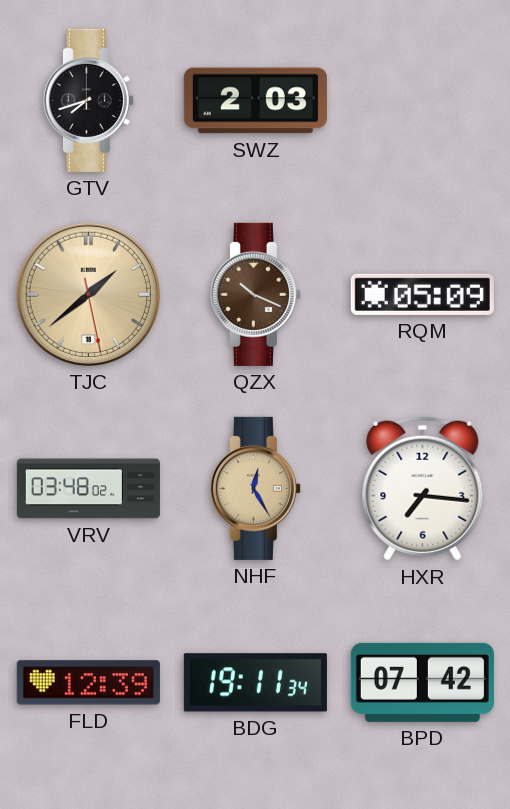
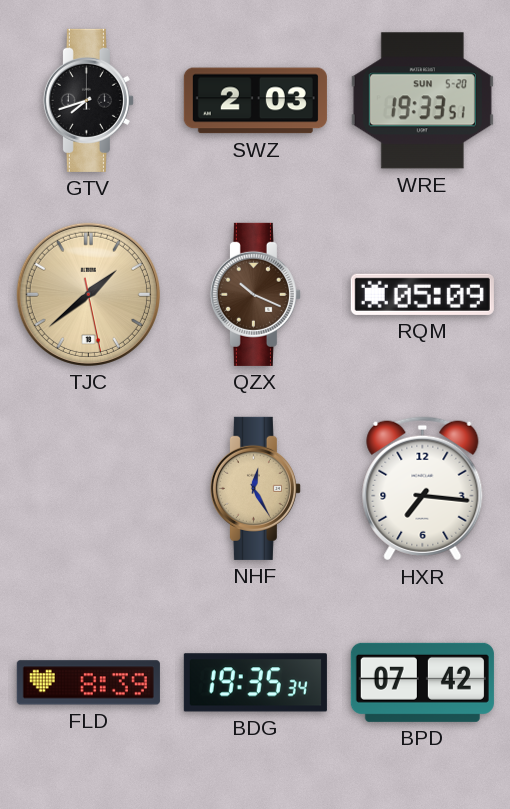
WRE: none -> 19:33 (422, 101)
VRV: 03:48 -> none (88, 489)
FLD: 12:39 -> 8:39 (88, 683)
BDG: 19:11 -> 19:35 (255, 683)
